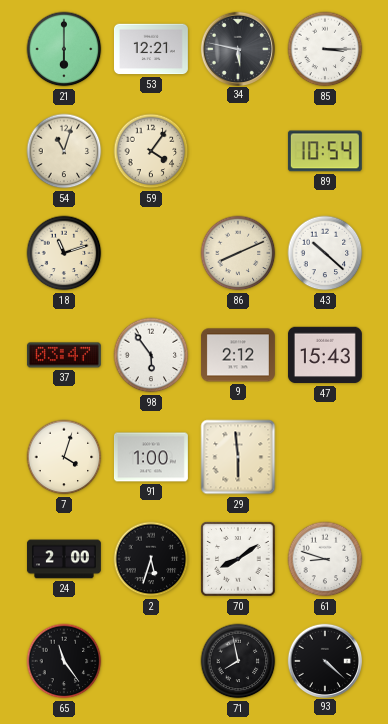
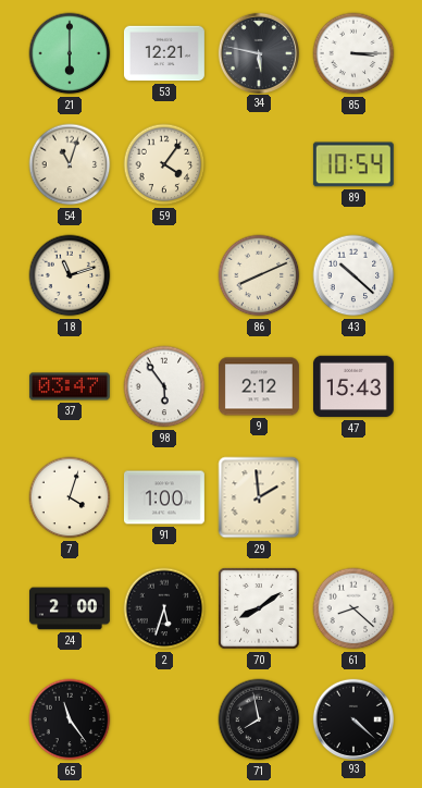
29: 5:59 -> 1:59 (259, 497)
61: 8:48 -> 8:22 (353, 608)
